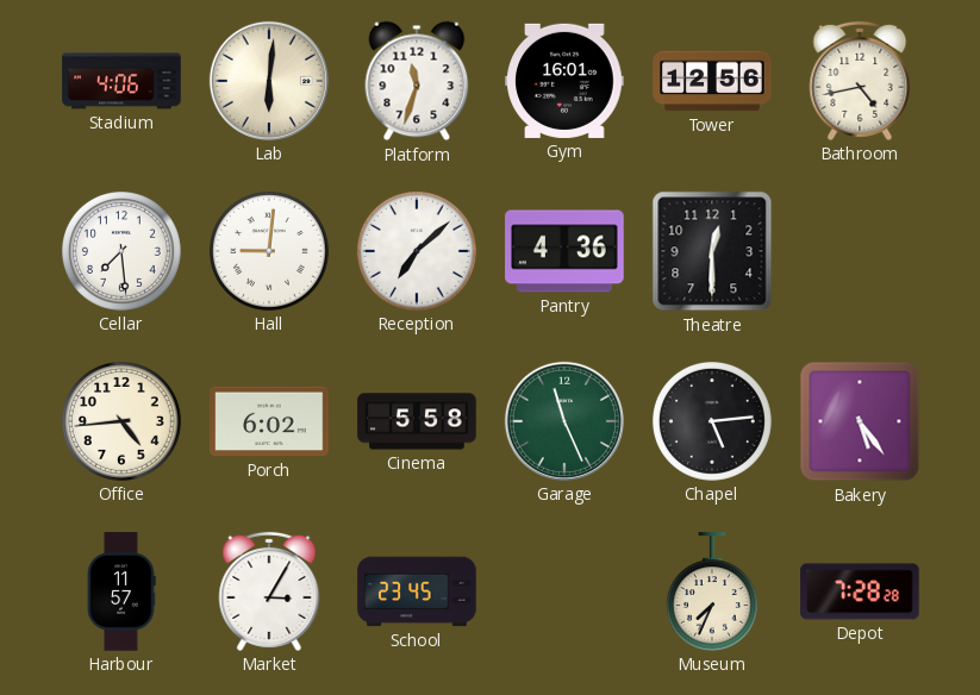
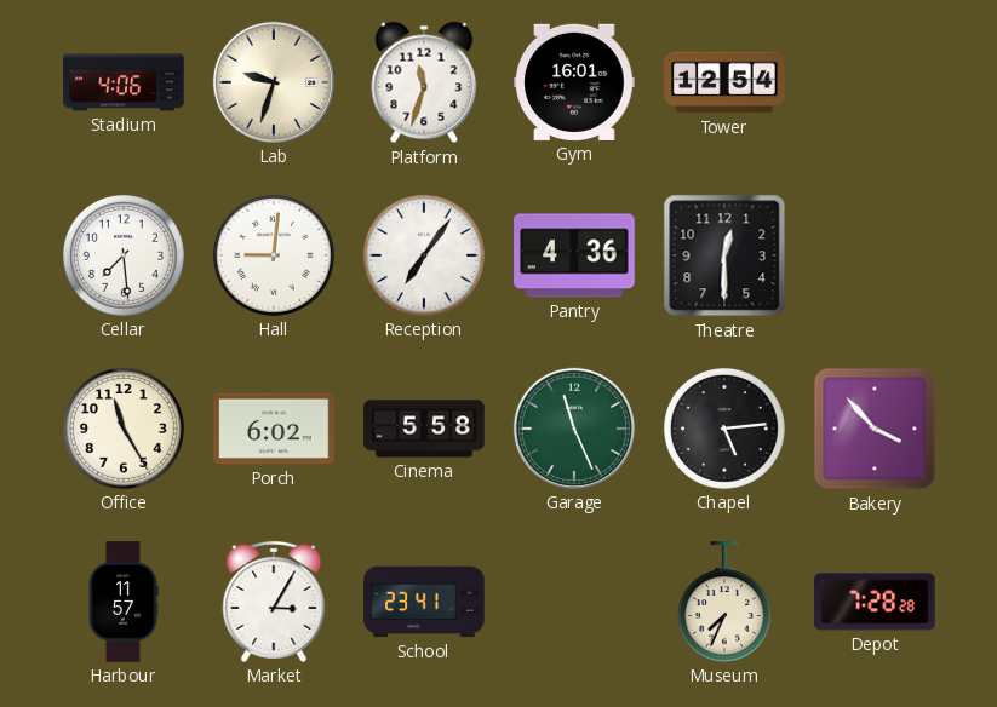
Lab: 6:01 -> 9:33 (274, 82)
Tower: 12:56 -> 12:54 (724, 82)
Bathroom: 4:43 -> none (860, 81)
Reception: 7:08 -> 7:06 (424, 255)
Office: 4:44 -> 11:25 (124, 429)
Bakery: 5:24 -> 3:53 (875, 429)
School: 23:45 -> 23:41 (424, 602)
